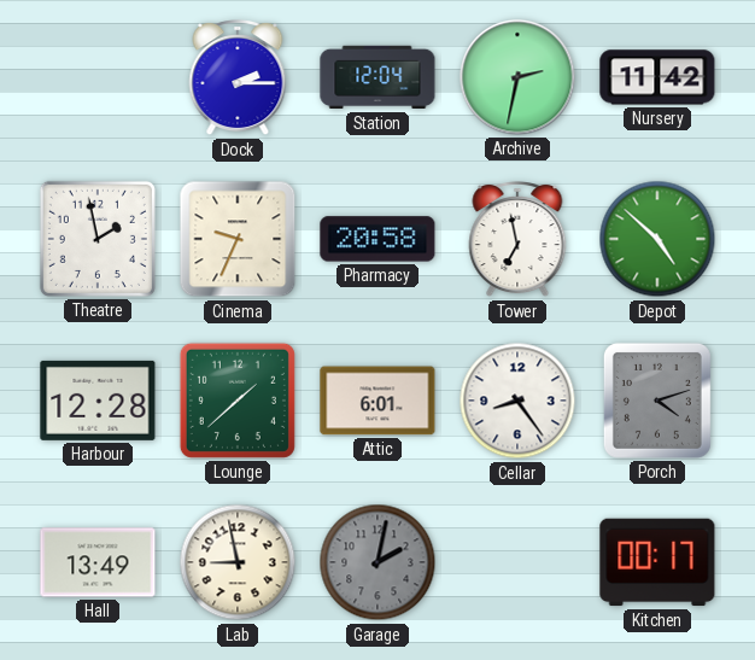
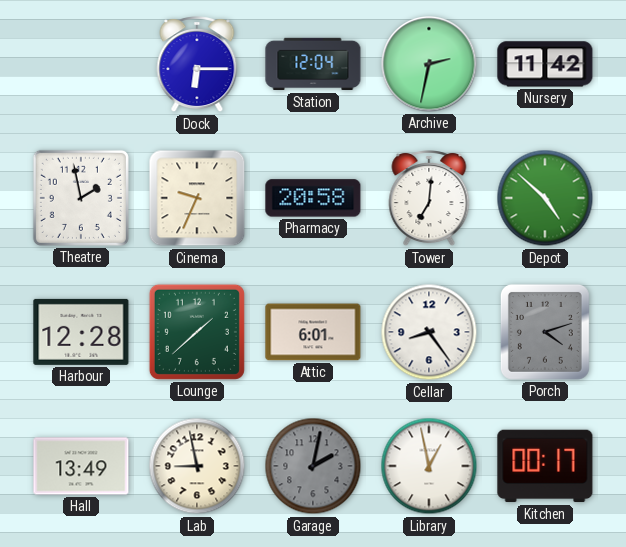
Dock: 2:15 -> 6:15 (197, 65)
Tower: 6:58 -> 7:01 (429, 199)
Library: none -> 12:58 (429, 466)
